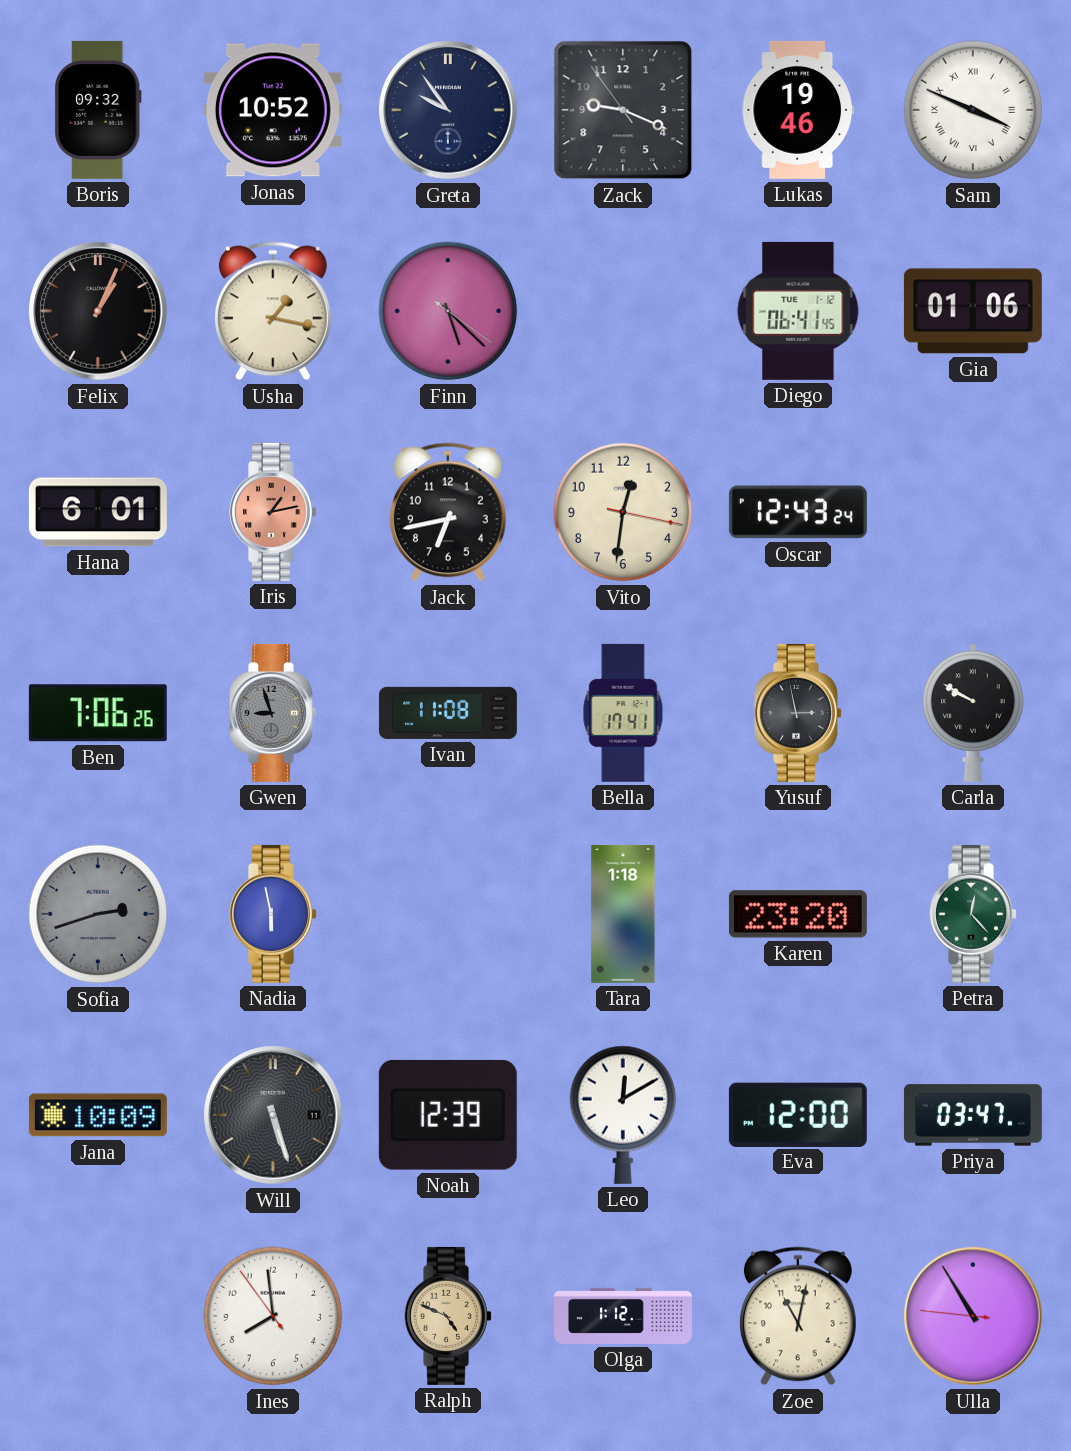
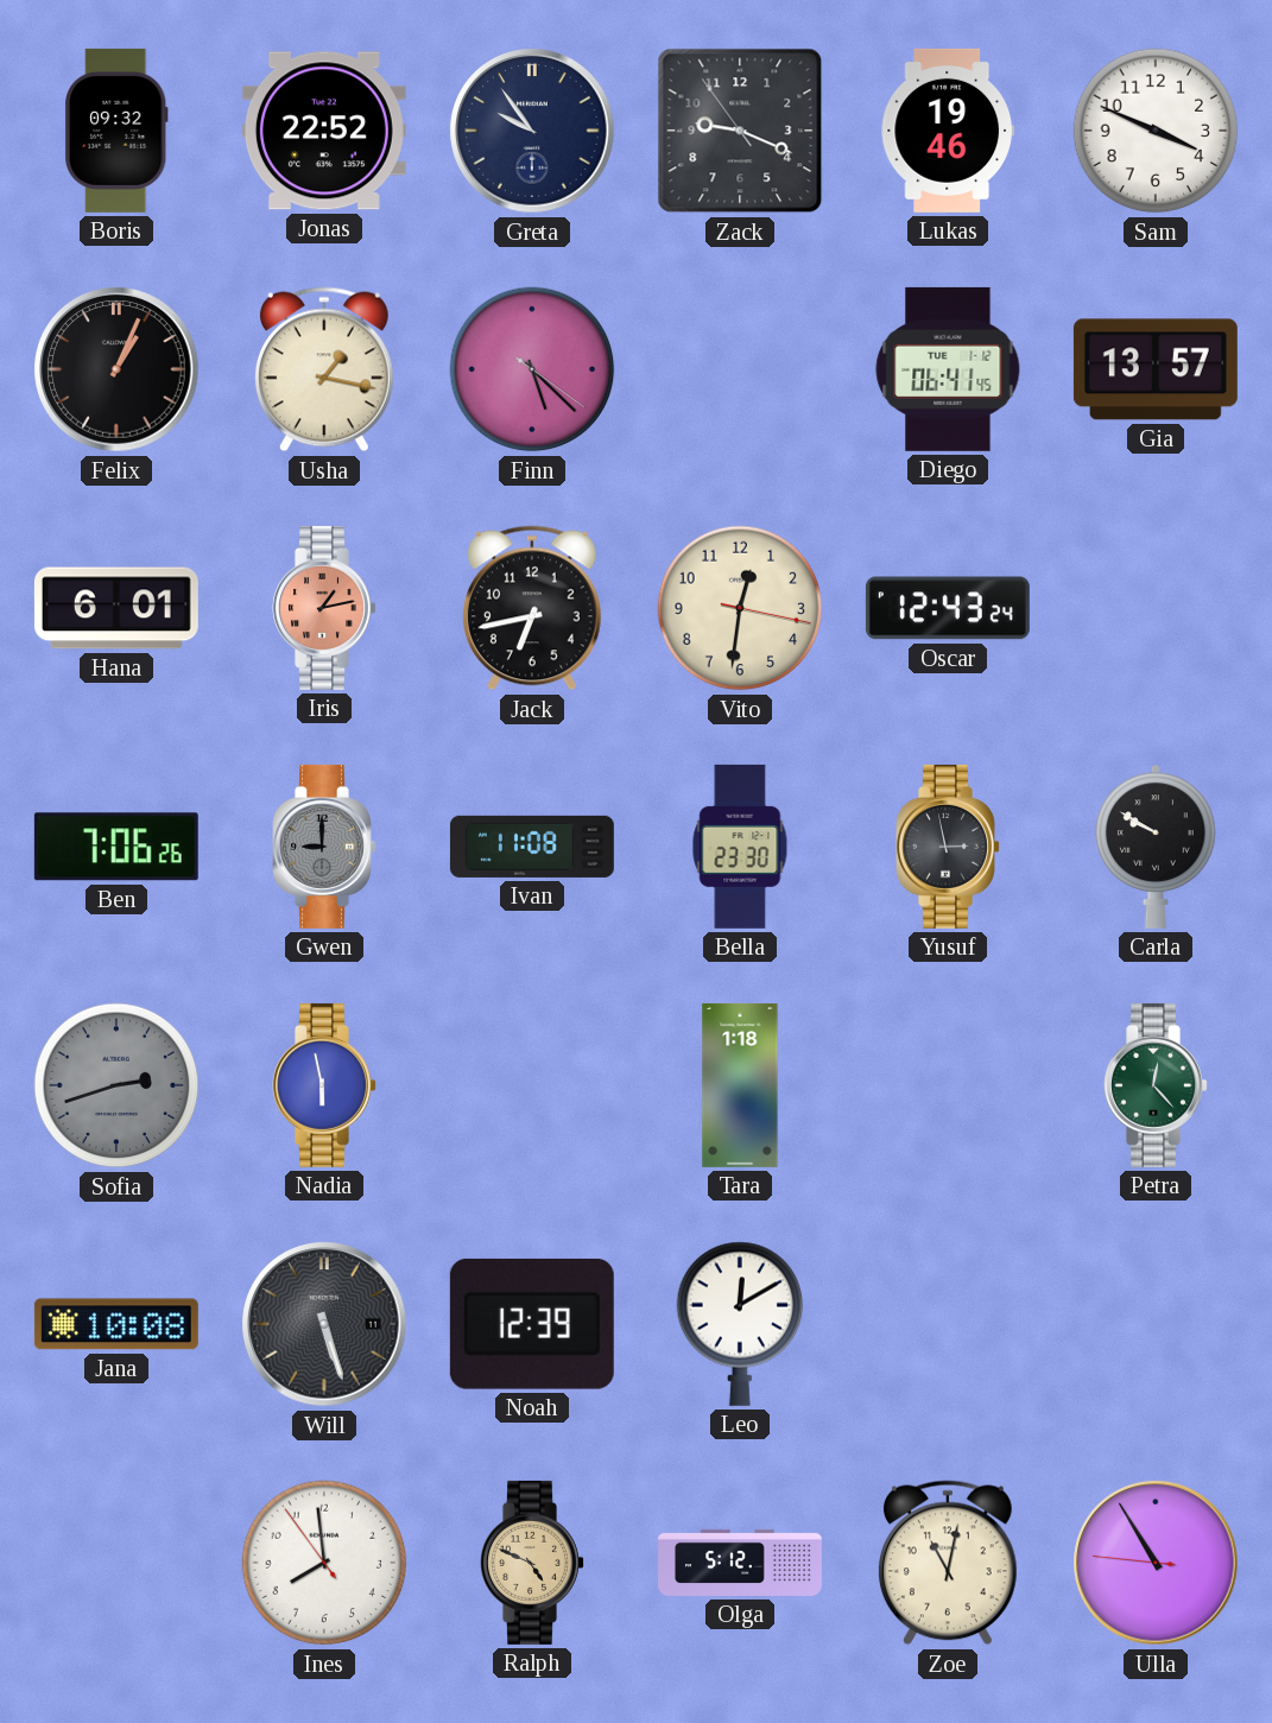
Jonas: 10:52 -> 22:52 (324, 131)
Sam numerals: Roman -> Arabic (1156, 131)
Gia: 01:06 -> 13:57 (1156, 369)
Gwen: 8:57 -> 9:00 (324, 847)
Bella: 17:41 -> 23:30 (740, 847)
Karen: 23:20 -> none (798, 914)
Jana: 10:09 -> 10:08 (116, 1324)
Eva: 12:00 -> none (798, 1114)
Priya: 03:47 -> none (973, 1115)
Olga: 1:12 -> 5:12 (741, 1563)
